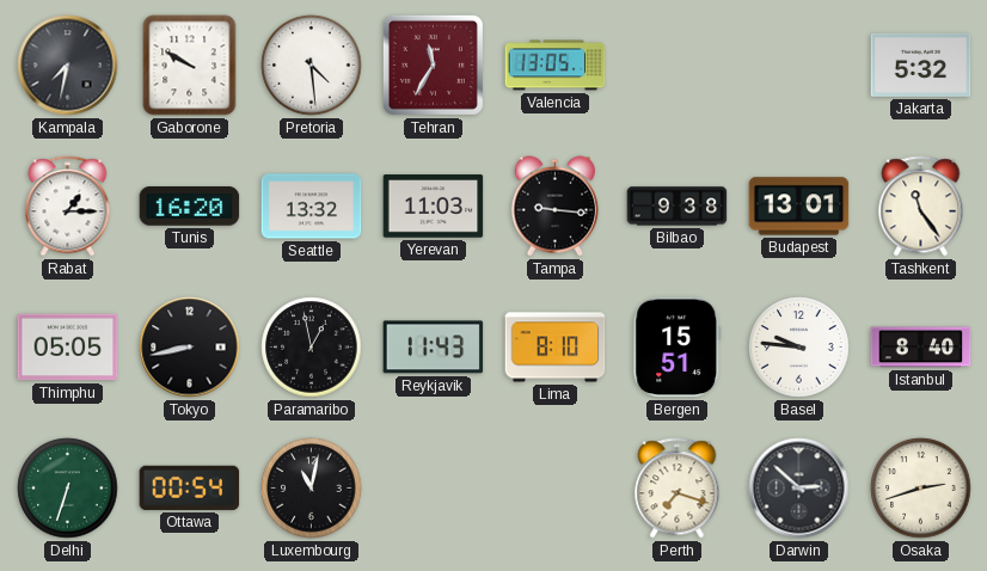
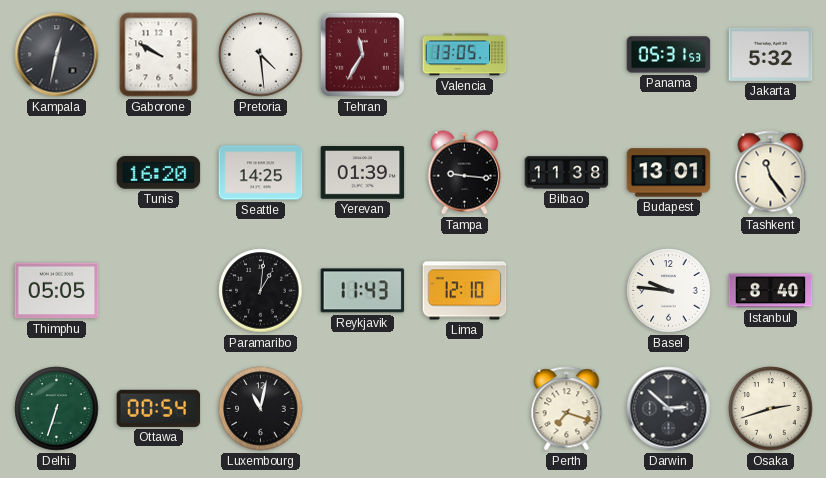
Kampala: 7:32 -> 12:32 (57, 55)
Panama: none -> 05:31 (669, 55)
Rabat: 1:15 -> none (68, 207)
Seattle: 13:32 -> 14:25 (261, 173)
Yerevan: 11:03 -> 01:39 (363, 173)
Bilbao: 9:38 -> 11:38 (567, 173)
Tokyo: 8:43 -> none (190, 348)
Paramaribo: 12:58 -> 1:01 (261, 291)
Lima: 8:10 -> 12:10 (465, 291)
Bergen: 15:51 -> none (678, 348)
